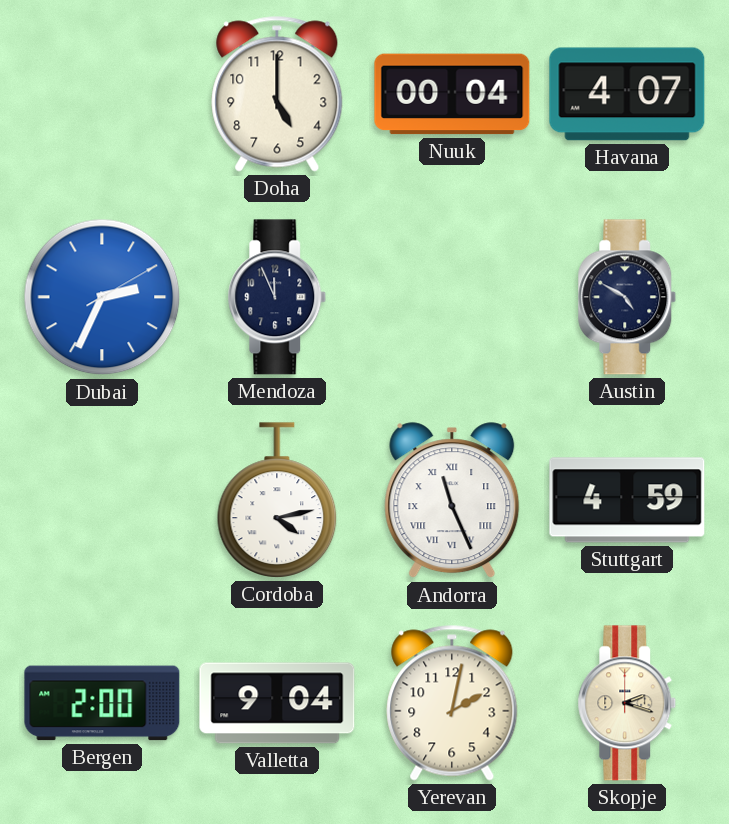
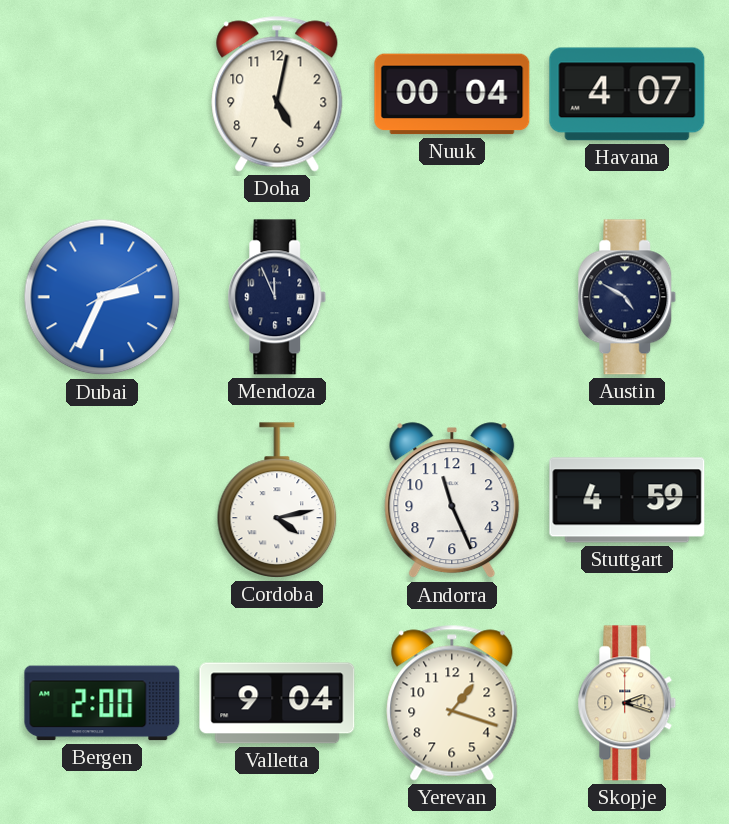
Doha: 5:00 -> 5:02 (277, 94)
Andorra numerals: Roman -> Arabic (452, 501)
Yerevan: 2:02 -> 1:18 (452, 703)
